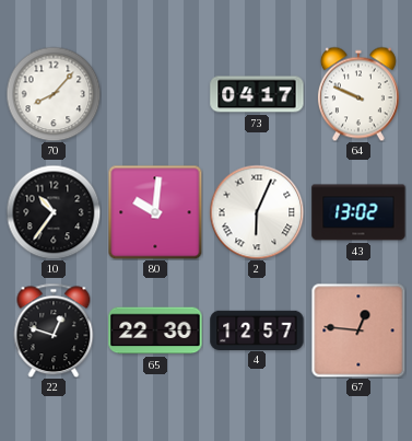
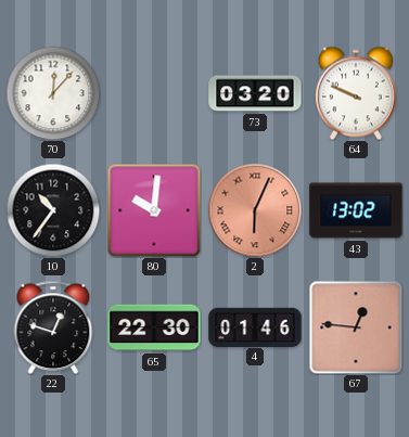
70: 8:07 -> 12:07 (53, 93)
73: 04:17 -> 03:20 (255, 93)
2 dial: white -> salmon (255, 210)
4: 12:57 -> 01:46 (255, 326)
